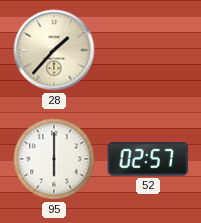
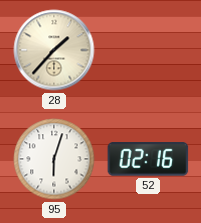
95: 6:00 -> 6:03 (54, 159)
52: 02:57 -> 02:16 (148, 160)
